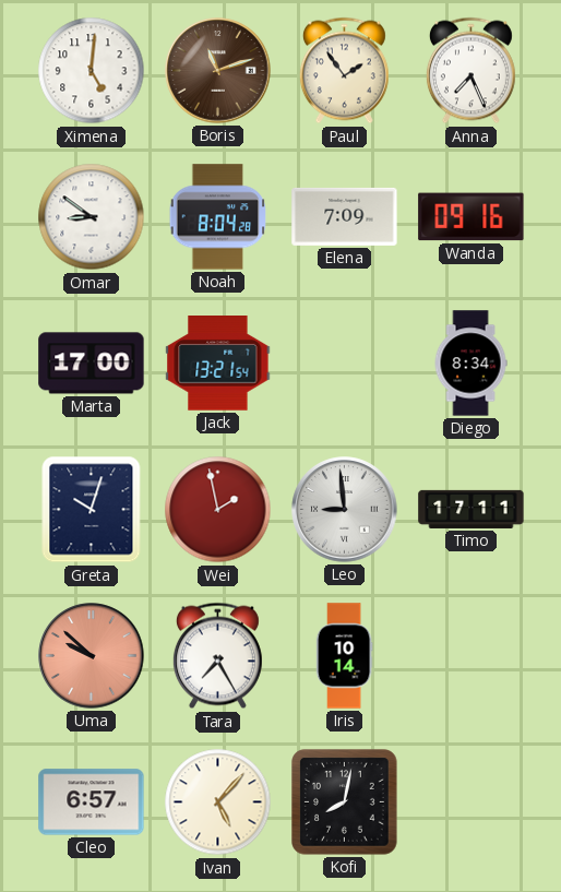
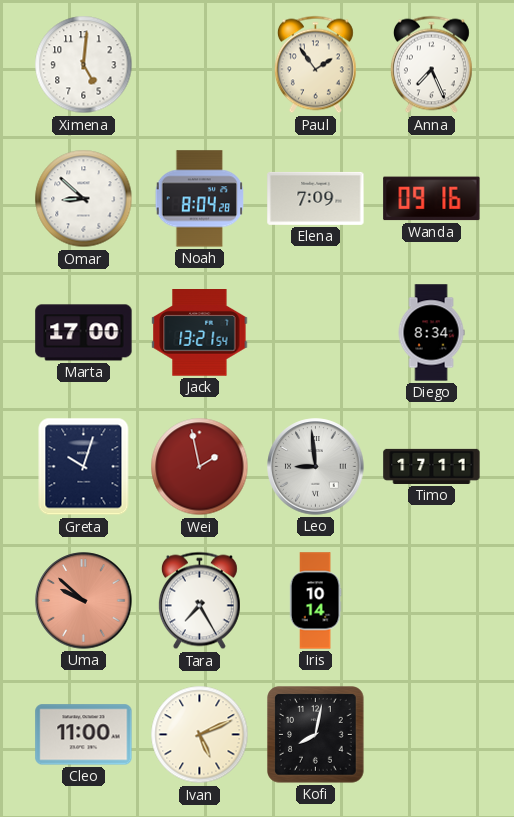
Boris: 11:12 -> none (218, 71)
Omar: 8:51 -> 8:52 (84, 199)
Cleo: 6:57 -> 11:00 (84, 735)
Ivan: 5:07 -> 5:11 (200, 735)
